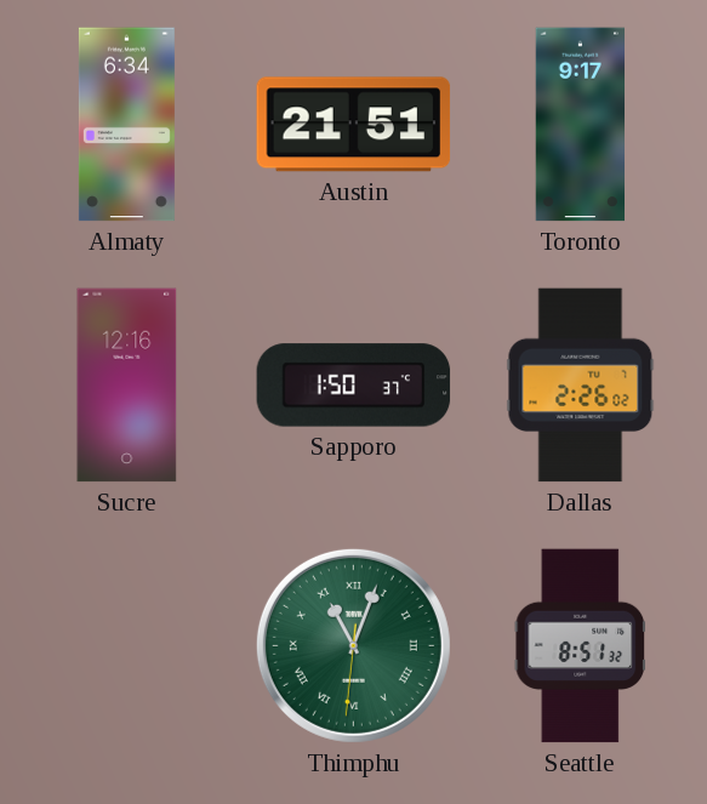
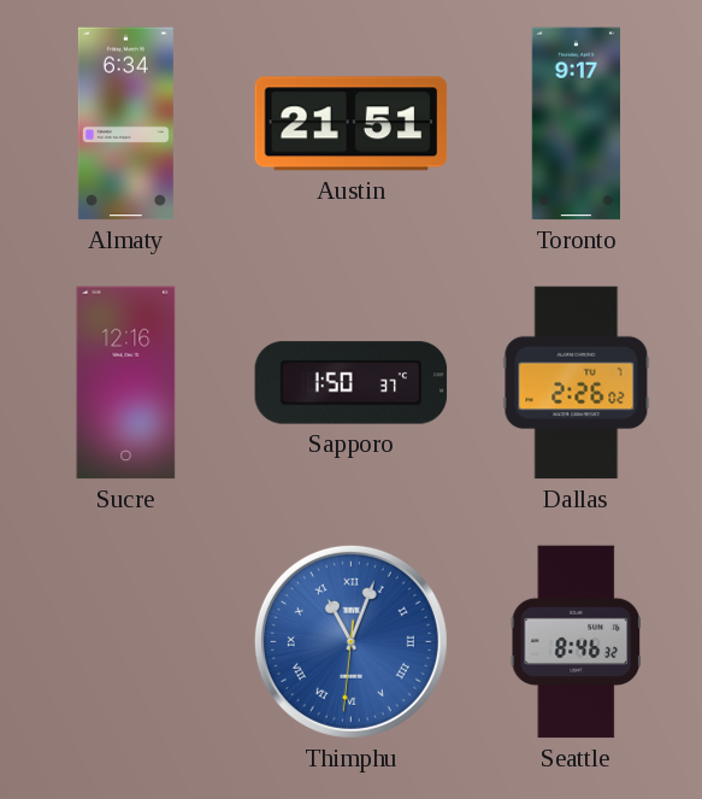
Thimphu dial: green -> blue (350, 641)
Seattle: 8:51 -> 8:46 (576, 642)
